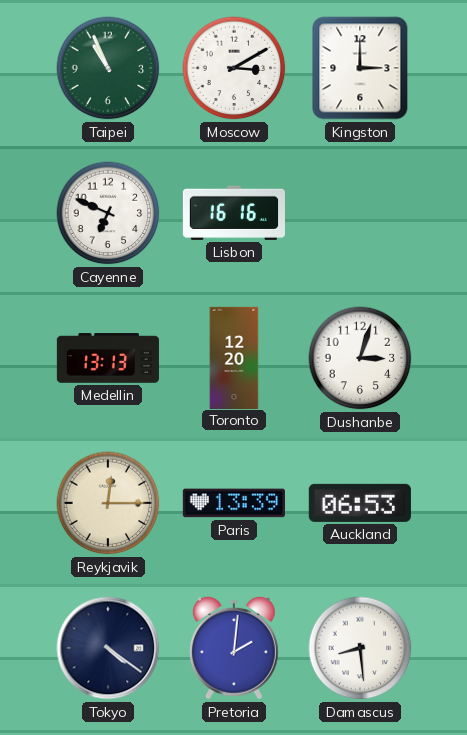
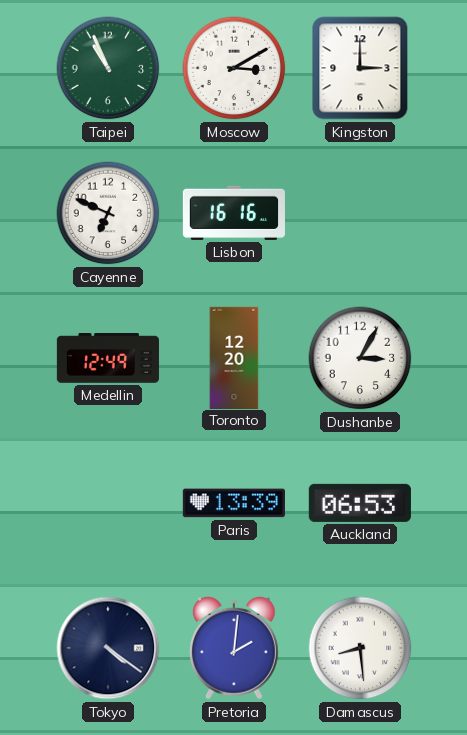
Medellin: 13:13 -> 12:49 (108, 358)
Dushanbe: 3:03 -> 3:05 (360, 358)
Reykjavik: 12:15 -> none (108, 503)
